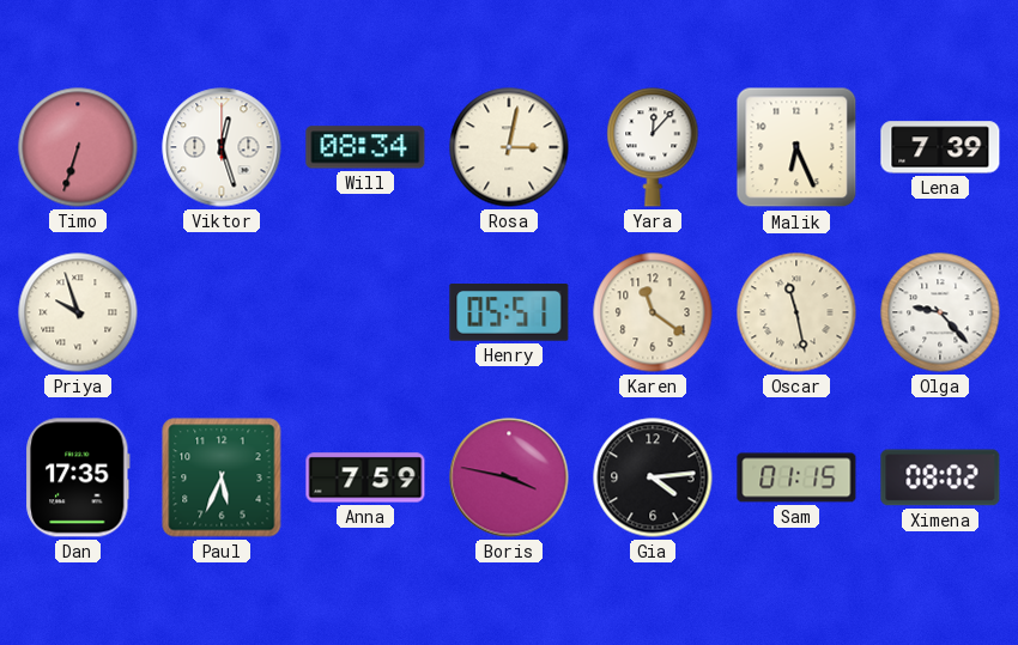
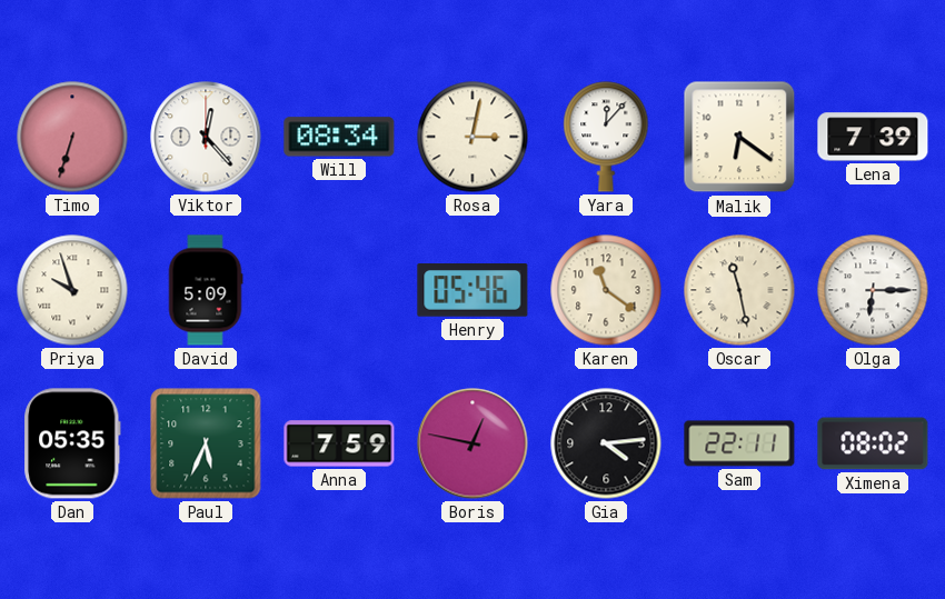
Viktor: 12:27 -> 12:23 (206, 137)
Malik: 6:26 -> 6:21 (739, 137)
David: none -> 5:09 (206, 290)
Henry: 05:51 -> 05:46 (472, 291)
Olga: 9:23 -> 6:15 (873, 290)
Dan: 17:35 -> 05:35 (73, 443)
Boris: 3:47 -> 12:47 (472, 443)
Sam: 01:15 -> 22:11 (739, 443)
